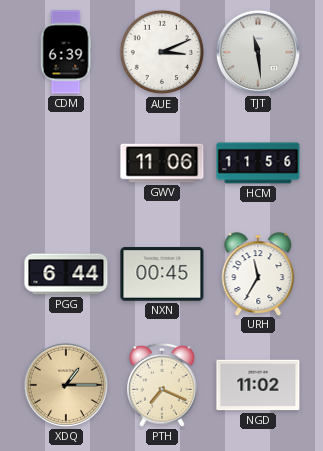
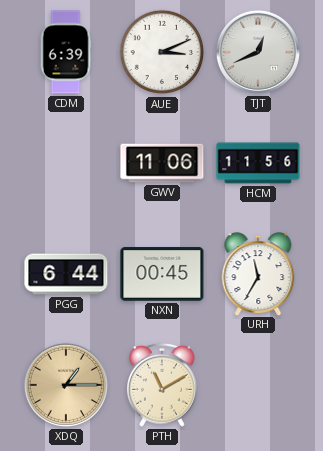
TJT: 11:29 -> 12:41 (258, 52)
PTH: 7:19 -> 11:10 (162, 385)
NGD: 11:02 -> none (258, 385)
